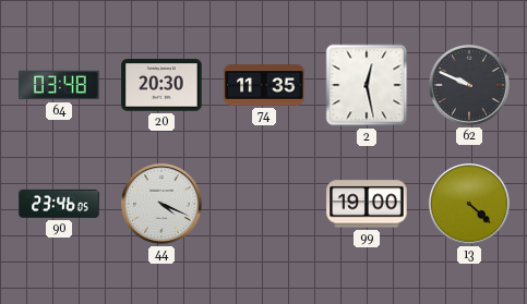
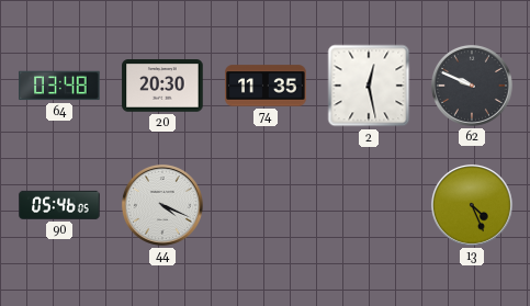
90: 23:46 -> 05:46 (59, 205)
99: 19:00 -> none (367, 204)
13: 4:22 -> 4:26 (472, 205)
